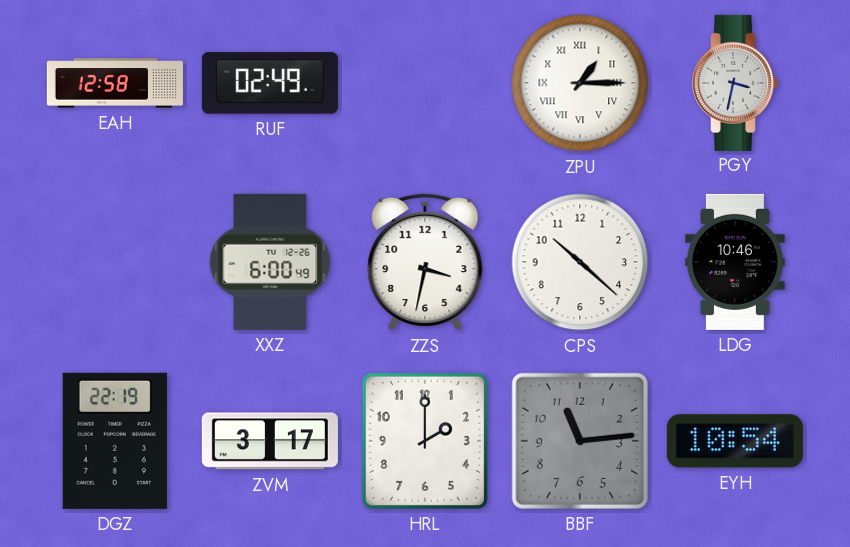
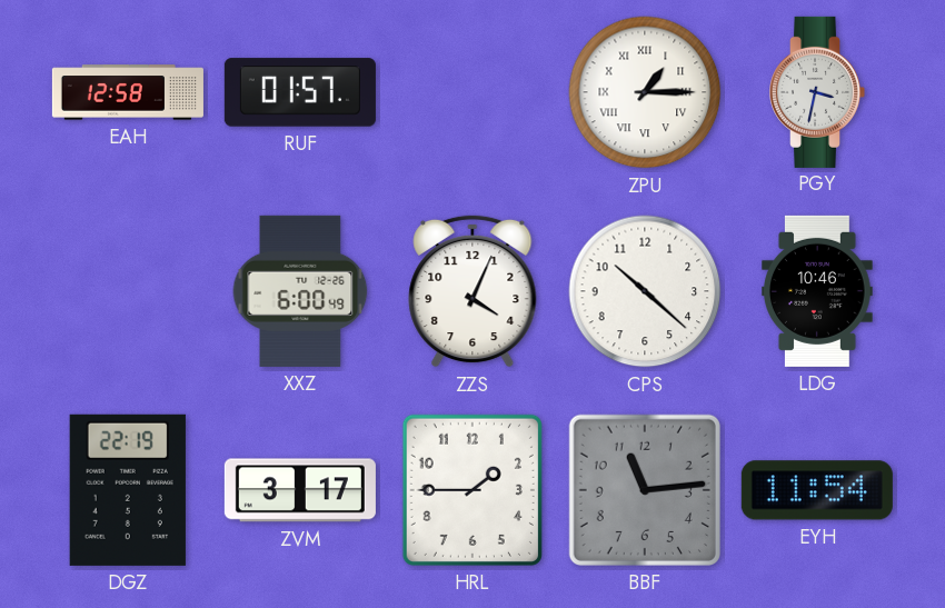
RUF: 02:49 -> 01:57 (300, 92)
ZZS: 3:32 -> 4:04 (472, 291)
HRL: 2:00 -> 1:45 (472, 490)
EYH: 10:54 -> 11:54 (817, 490)
